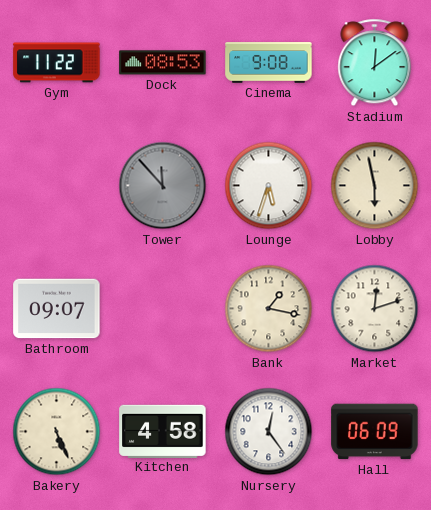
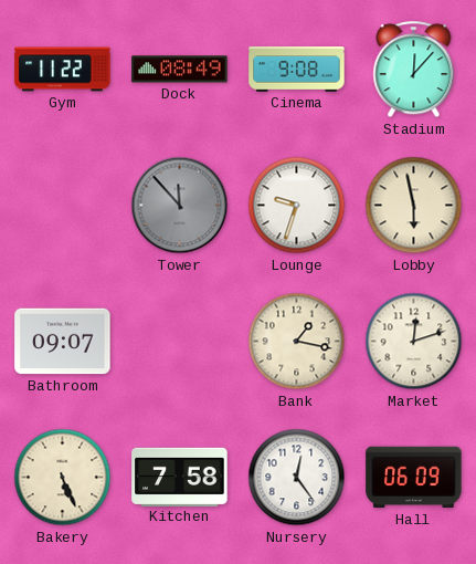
Dock: 08:53 -> 08:49 (180, 70)
Stadium: 12:09 -> 12:07 (414, 70)
Lounge: 5:33 -> 9:33 (297, 206)
Kitchen: 4:58 -> 7:58 (180, 477)
